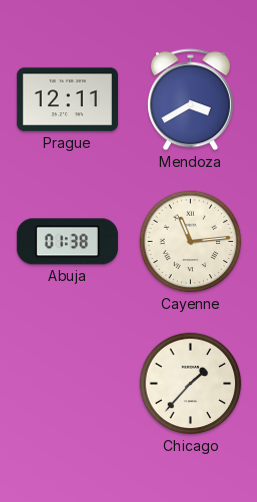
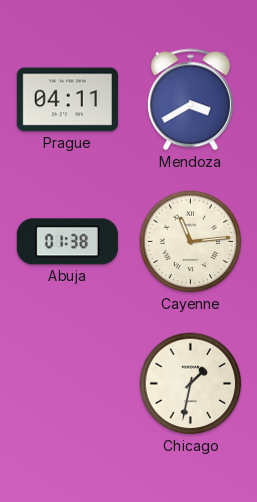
Prague: 12:11 -> 04:11 (67, 100)
Chicago: 1:37 -> 1:32 (191, 384)
